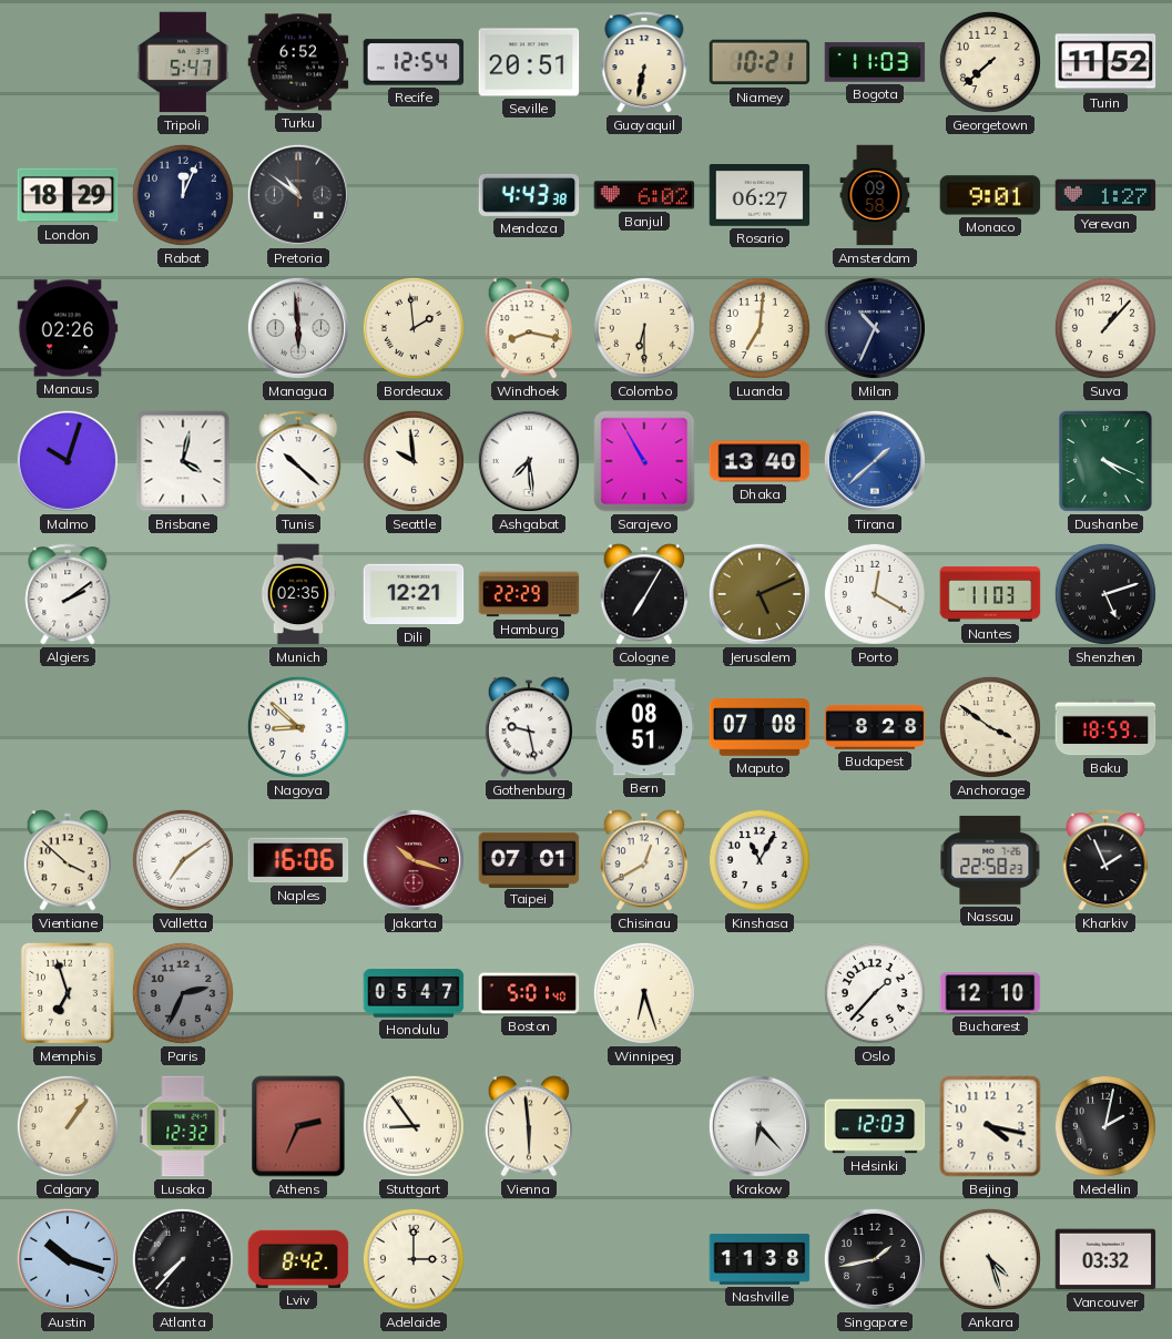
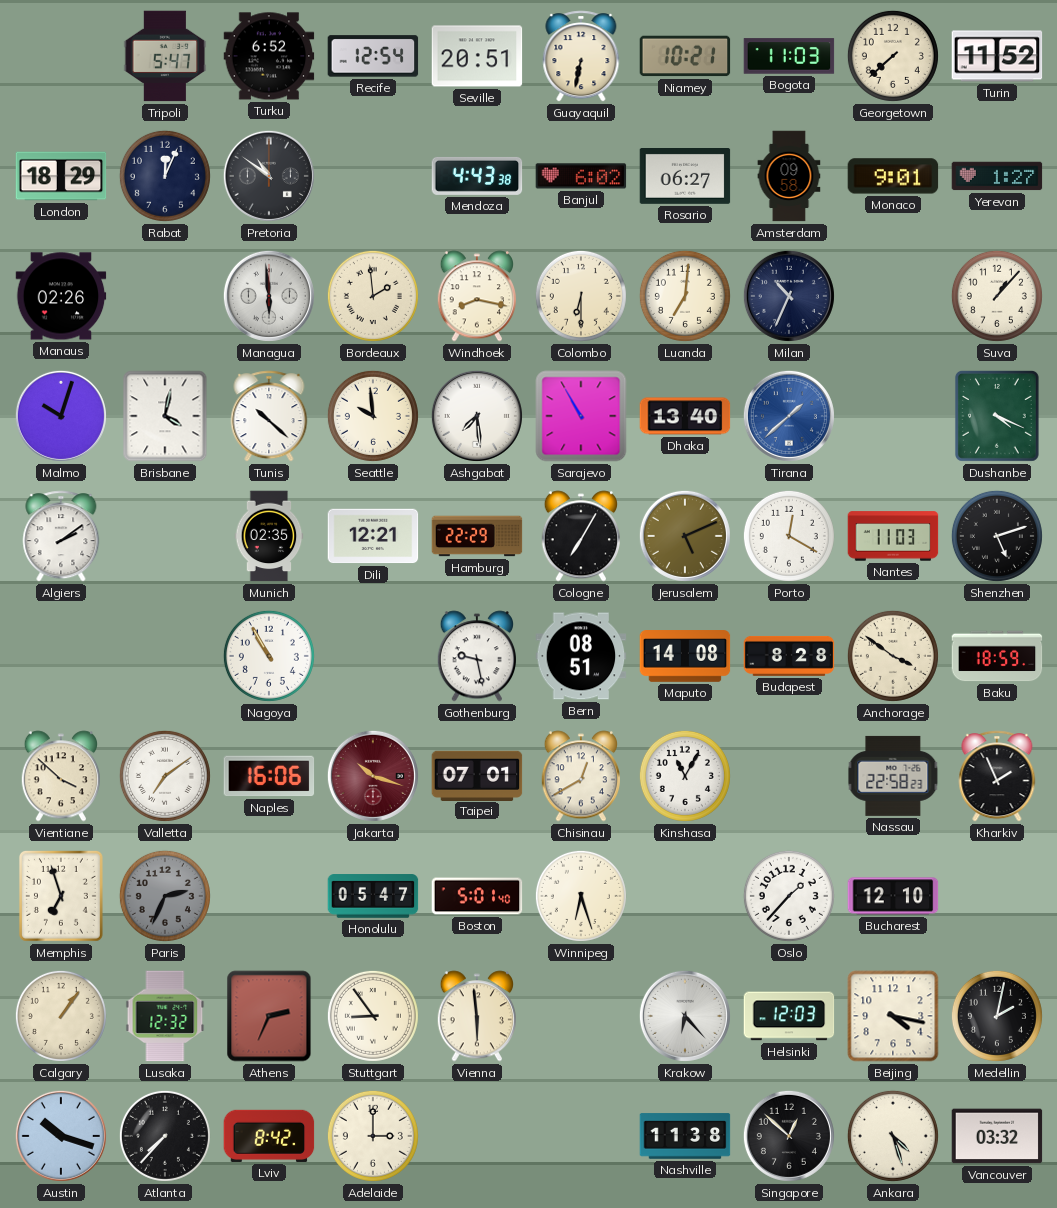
Nagoya: 8:52 -> 10:55 (269, 656)
Maputo: 07:08 -> 14:08 (685, 656)
Singapore: 1:43 -> 12:52 (789, 1136)
